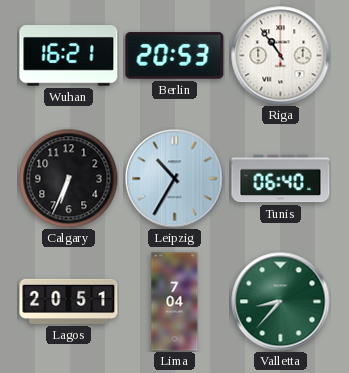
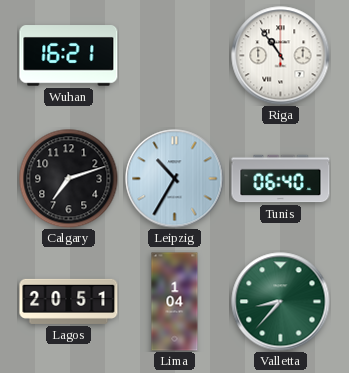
Berlin: 20:53 -> none (175, 56)
Calgary: 6:34 -> 7:12 (69, 179)
Lima: 7:04 -> 1:04 (175, 302)
